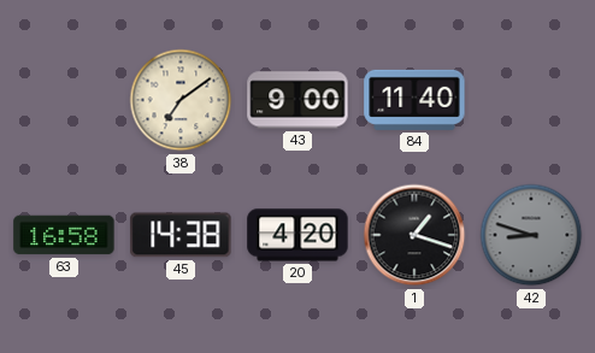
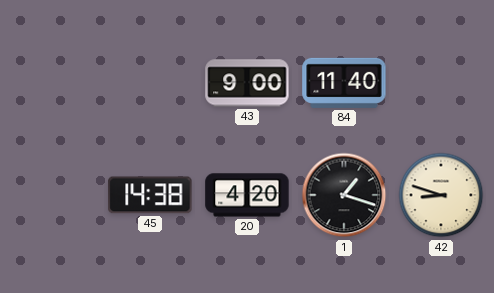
38: 7:09 -> none (181, 100)
63: 16:58 -> none (64, 235)
42 dial: grey -> cream (441, 195)
